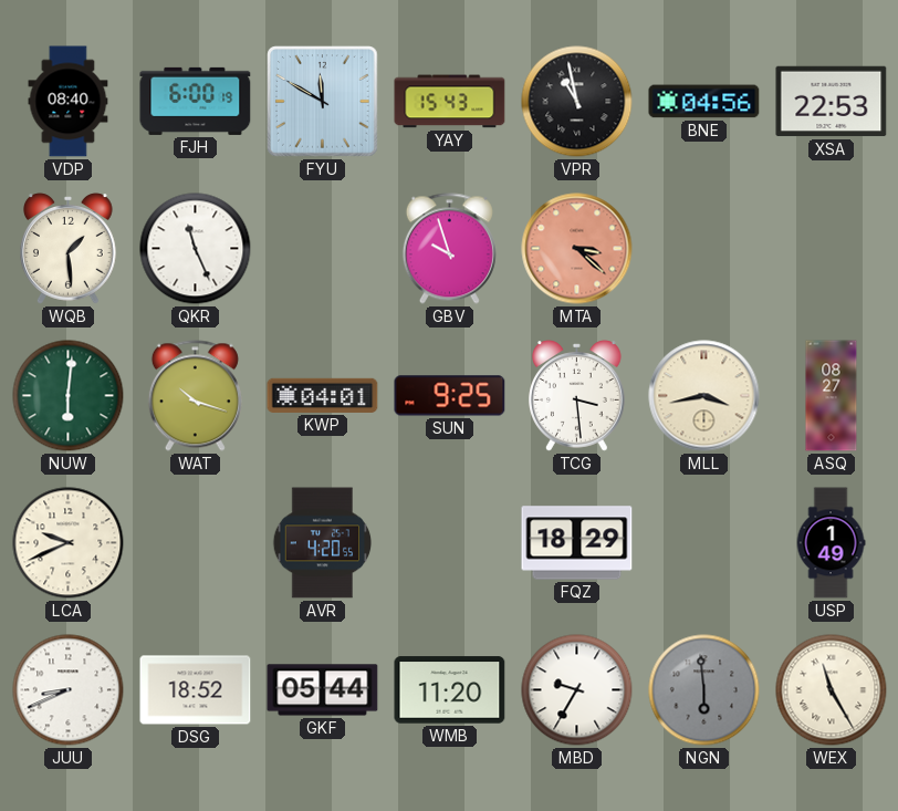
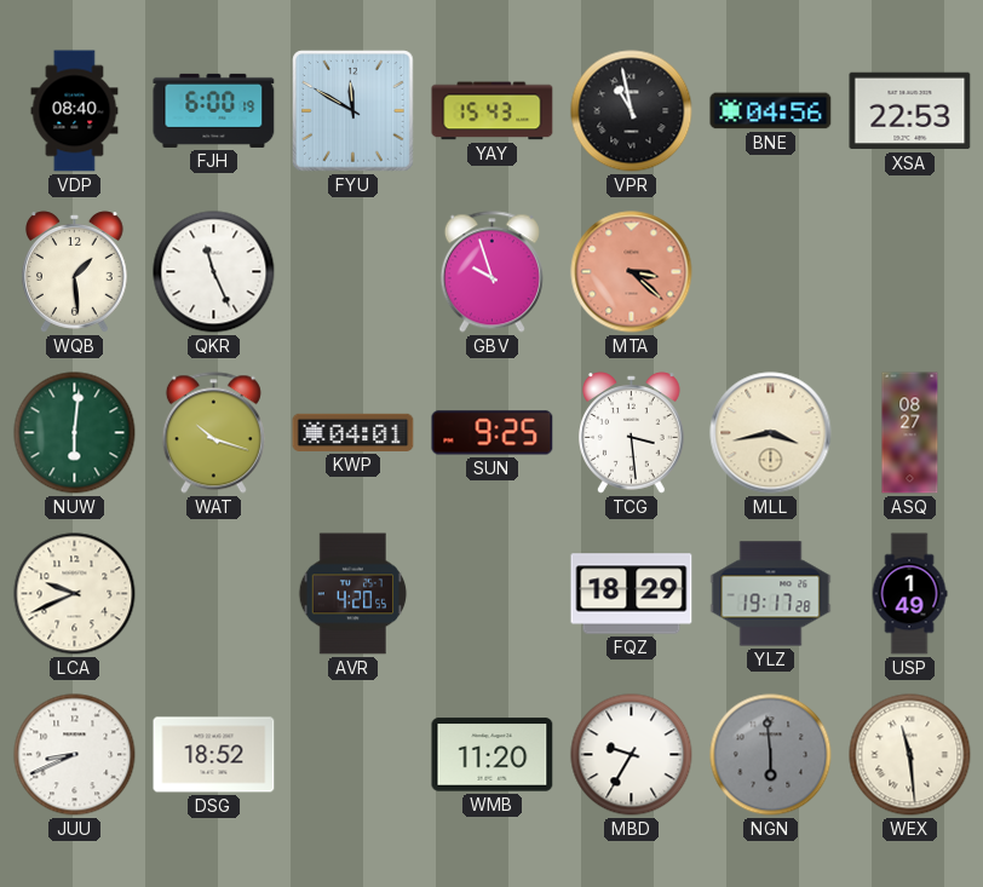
YLZ: none -> 19:17 (771, 594)
GKF: 05:44 -> none (323, 690)
WEX: 11:25 -> 11:29 (910, 755)
